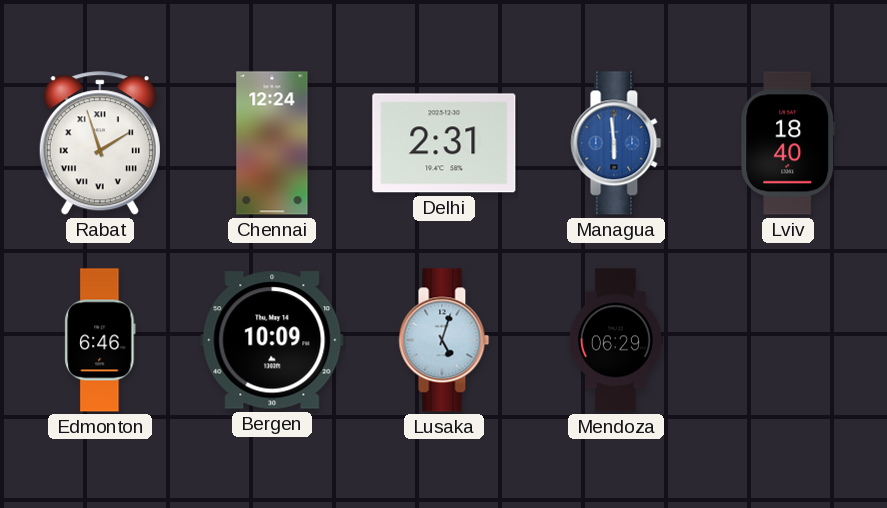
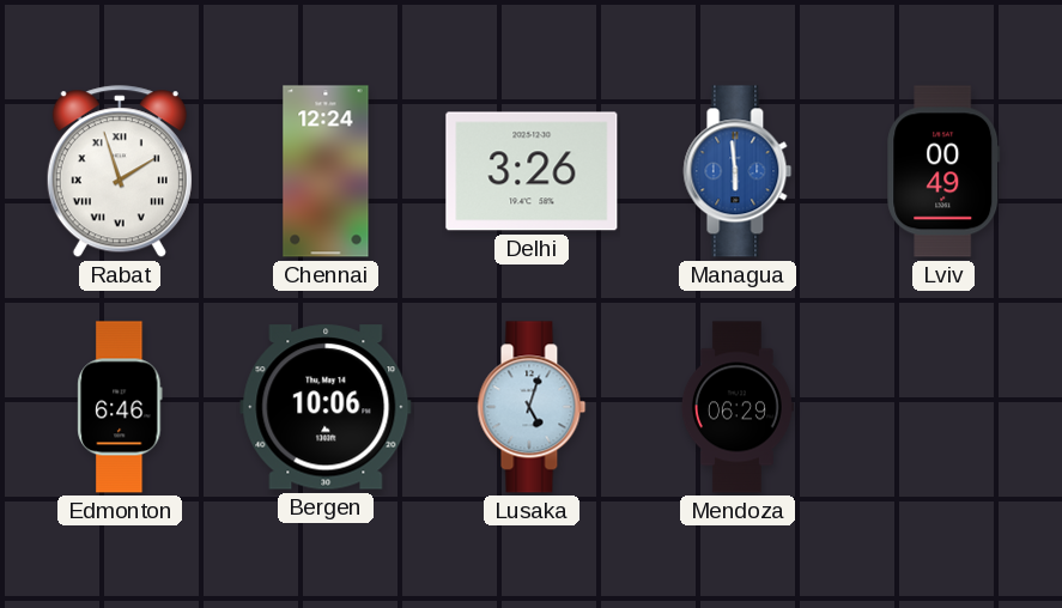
Delhi: 2:31 -> 3:26 (532, 171)
Lviv: 18:40 -> 00:49 (943, 171)
Bergen: 10:09 -> 10:06 (326, 407)
